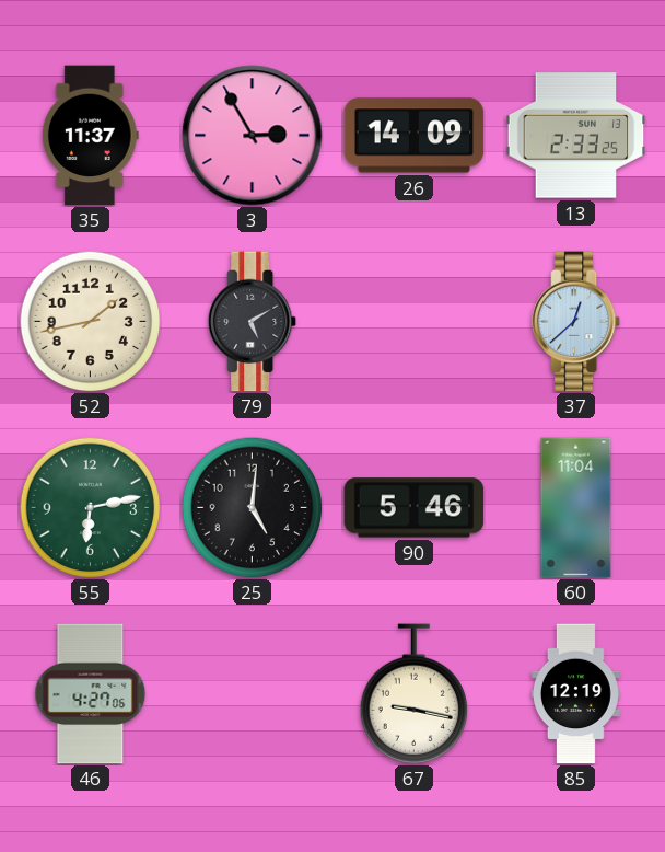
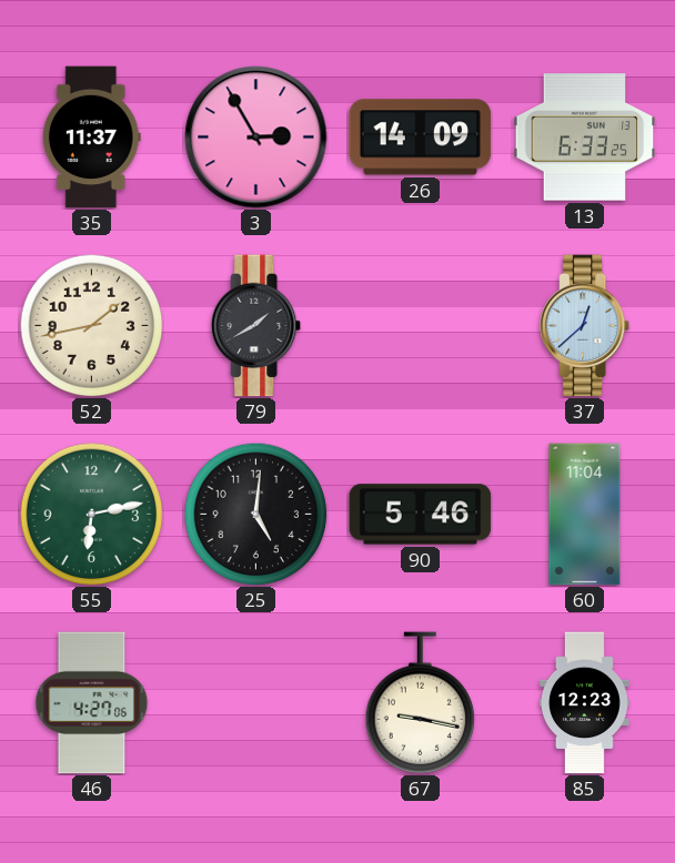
13: 2:33 -> 6:33 (585, 138)
79: 5:10 -> 1:40 (258, 326)
85: 12:19 -> 12:23 (584, 703)
